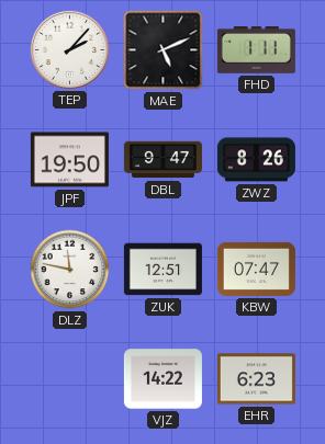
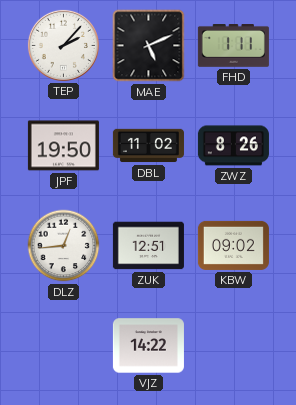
DBL: 9:47 -> 11:02 (148, 146)
DLZ: 11:47 -> 12:44 (64, 246)
KBW: 07:47 -> 09:02 (233, 245)
EHR: 6:23 -> none (256, 379)
